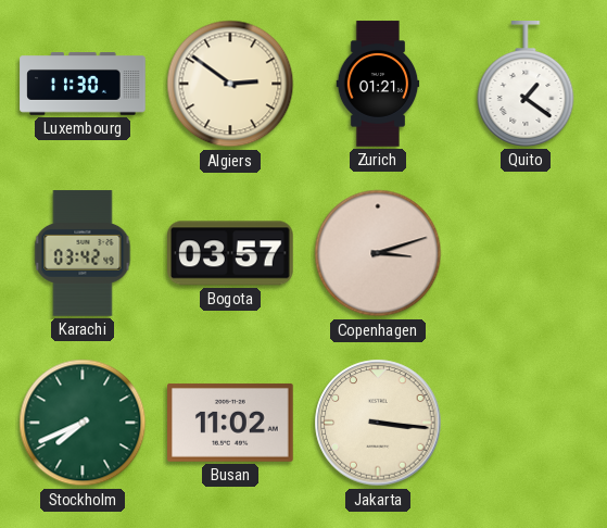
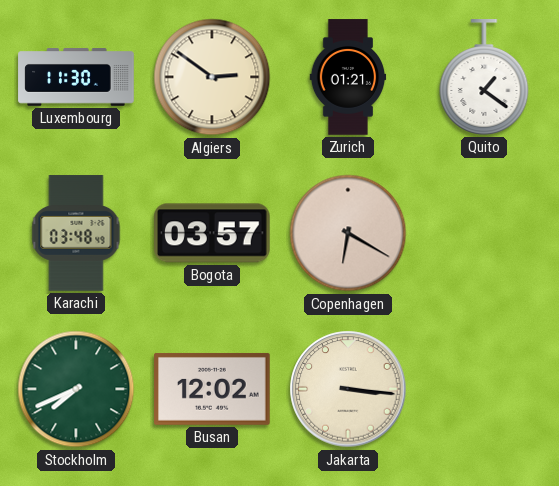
Karachi: 03:42 -> 03:48 (76, 233)
Copenhagen: 3:12 -> 6:20 (348, 233)
Busan: 11:02 -> 12:02 (213, 389)
